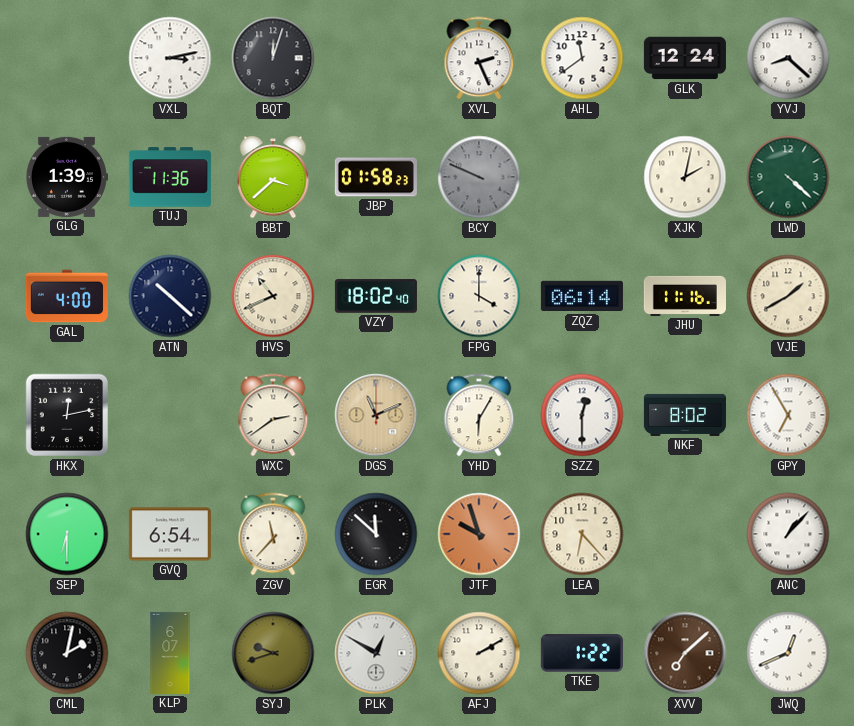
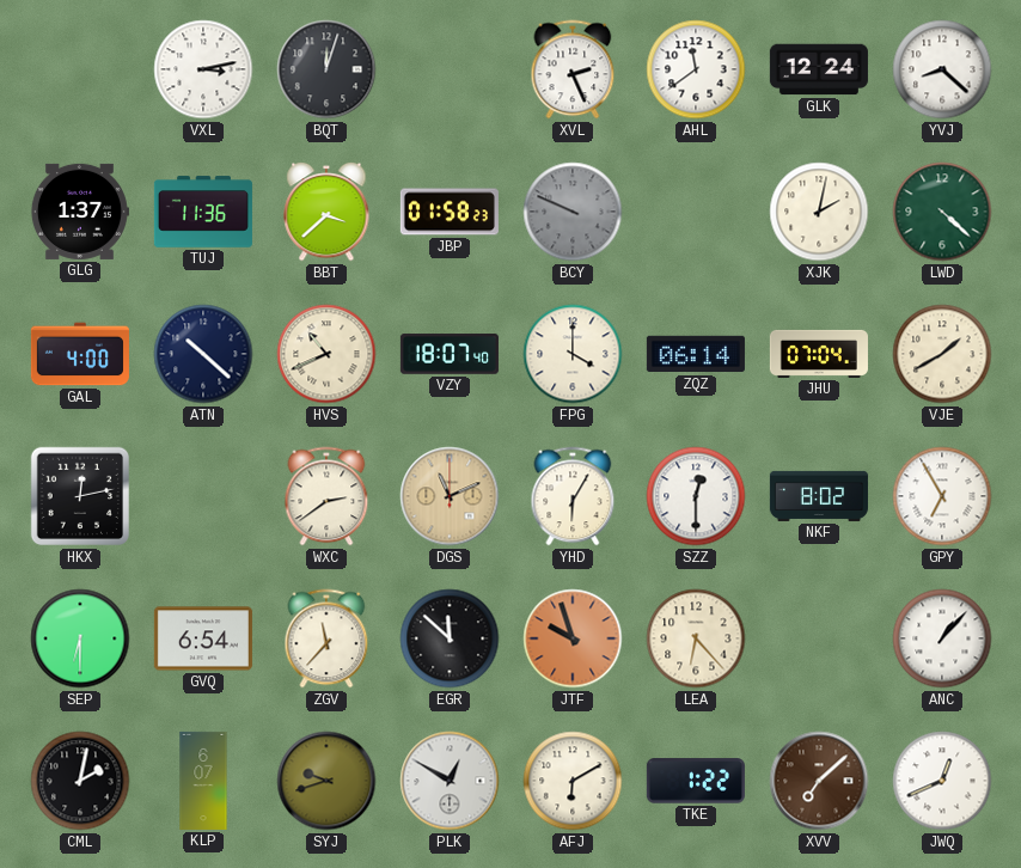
GLG: 1:39 -> 1:37 (79, 212)
VZY: 18:02 -> 18:07 (450, 354)
JHU: 11:16 -> 07:04 (819, 354)
AFJ: 2:10 -> 6:10 (573, 781)
